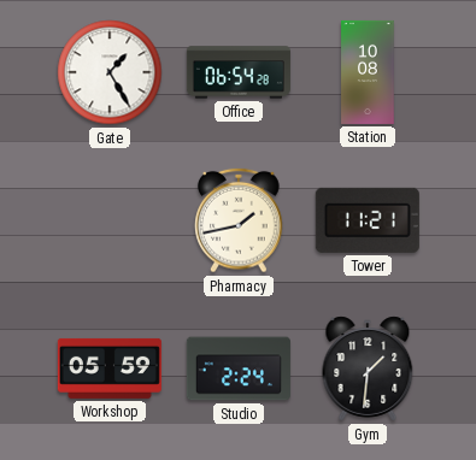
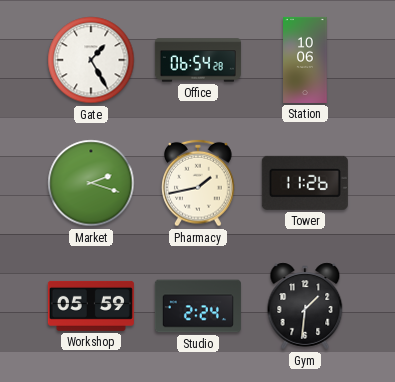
Station: 10:08 -> 10:06 (305, 60)
Market: none -> 2:18 (91, 183)
Tower: 11:21 -> 11:26 (305, 183)
